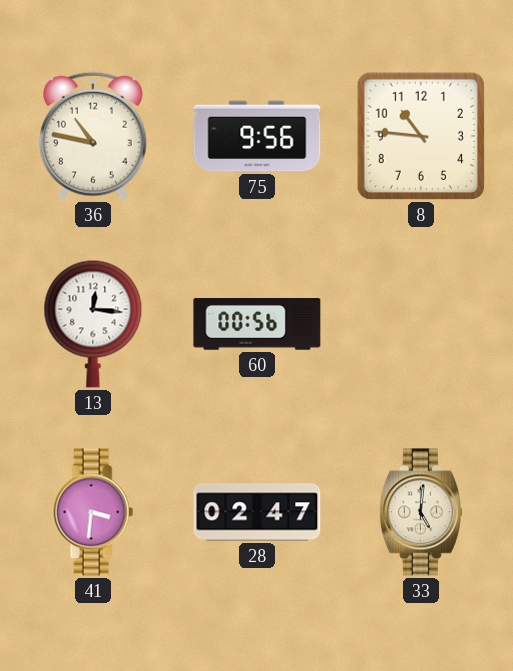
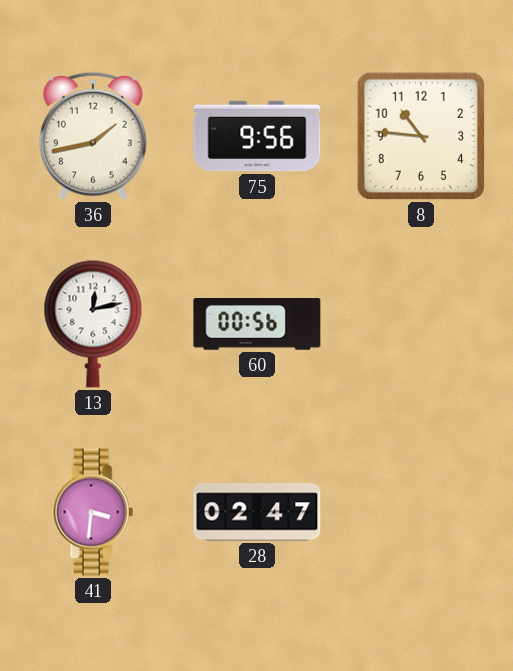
36: 10:47 -> 1:43 (93, 136)
13: 12:16 -> 12:13 (93, 324)
33: 5:01 -> none (421, 512)
